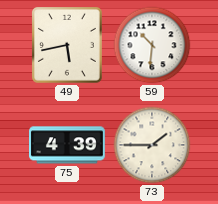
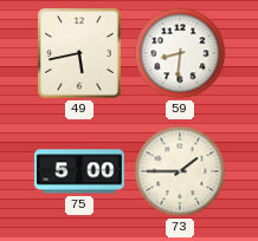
59: 10:31 -> 8:31 (180, 53)
75: 4:39 -> 5:00 (80, 171)
